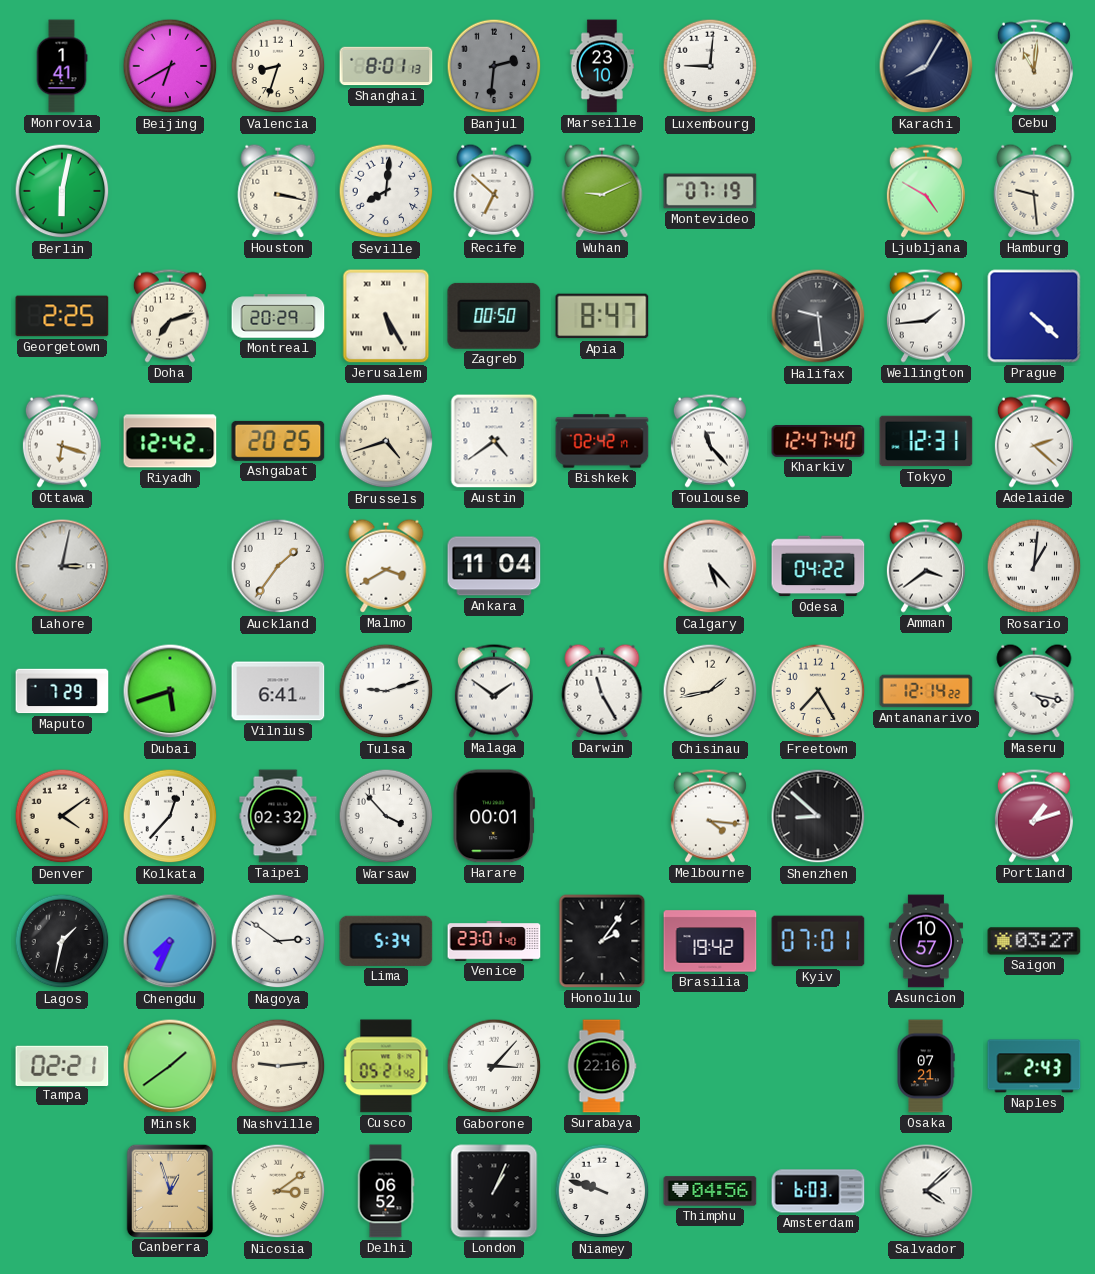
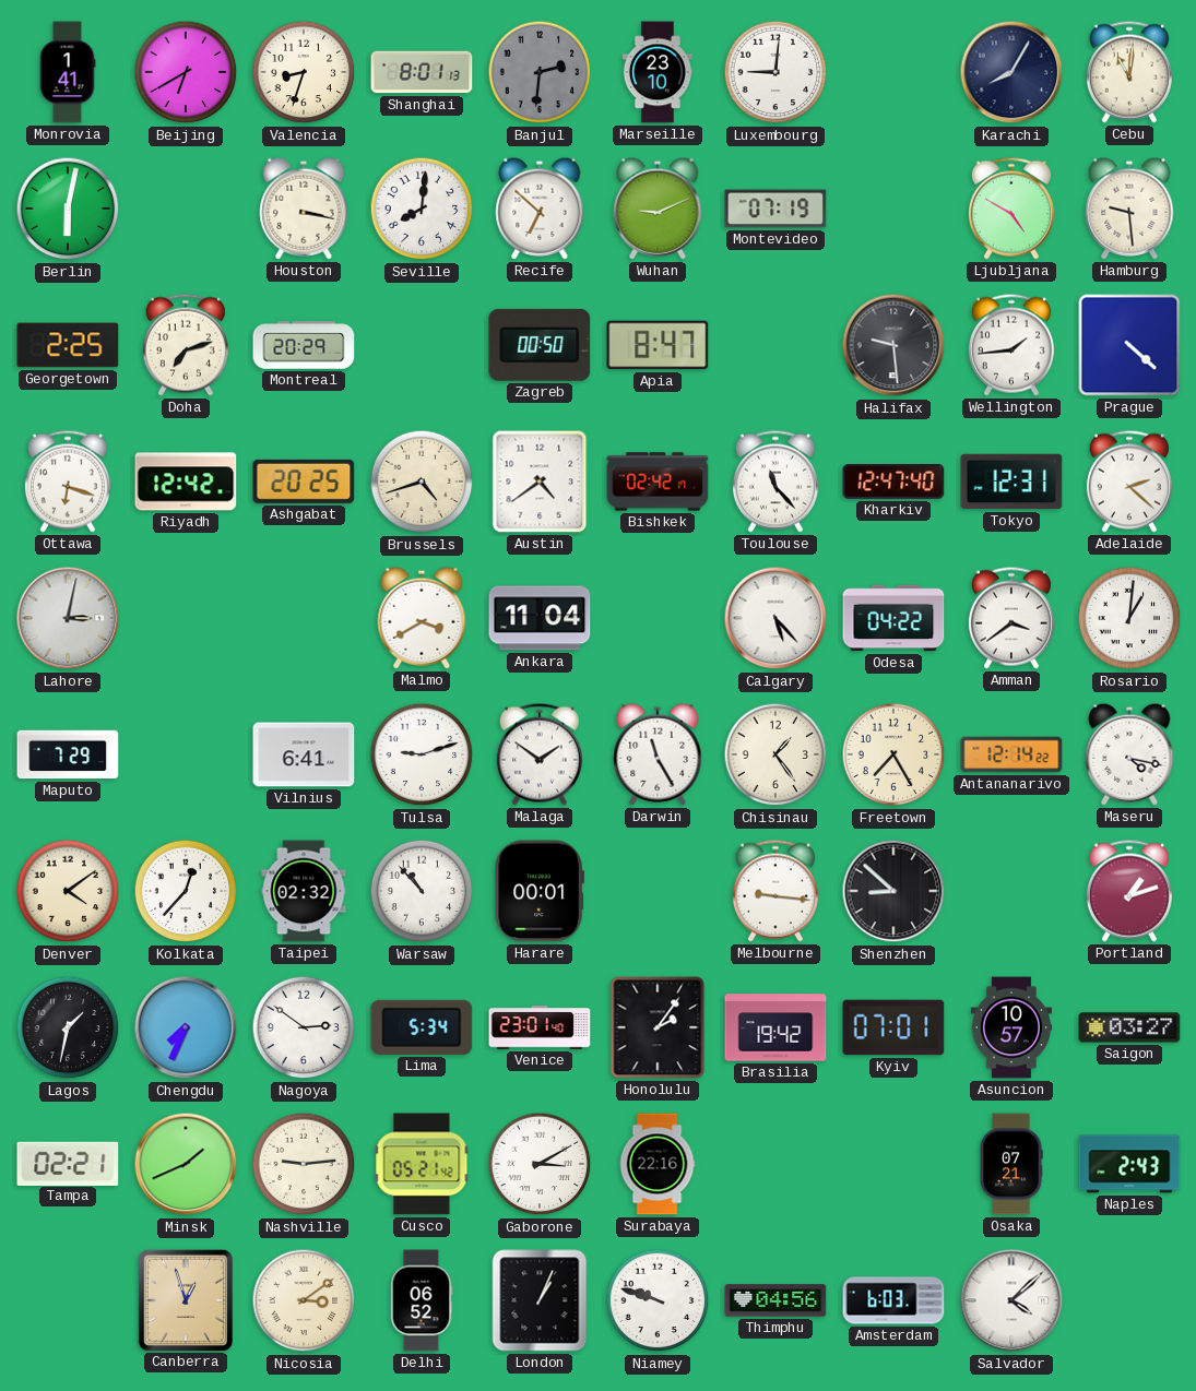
Jerusalem: 5:25 -> none (386, 316)
Auckland: 1:36 -> none (278, 566)
Dubai: 5:42 -> none (170, 691)
Chisinau: 1:43 -> 1:24 (775, 754)
Warsaw: 3:53 -> 10:53 (422, 891)
Melbourne: 4:16 -> 9:16 (775, 891)
Minsk: 1:39 -> 1:41 (186, 1164)
Gaborone: 3:07 -> 3:10 (540, 1164)
